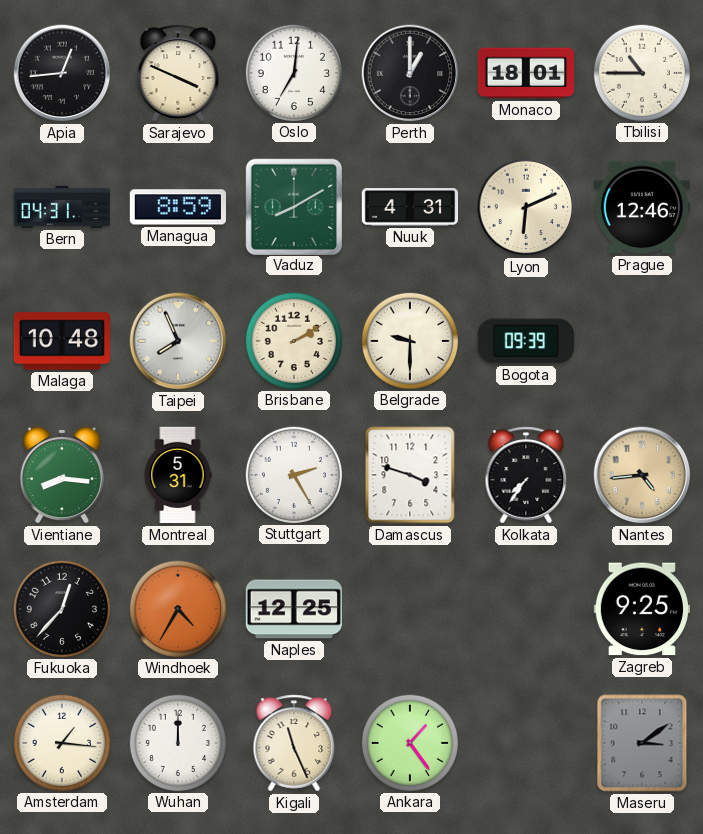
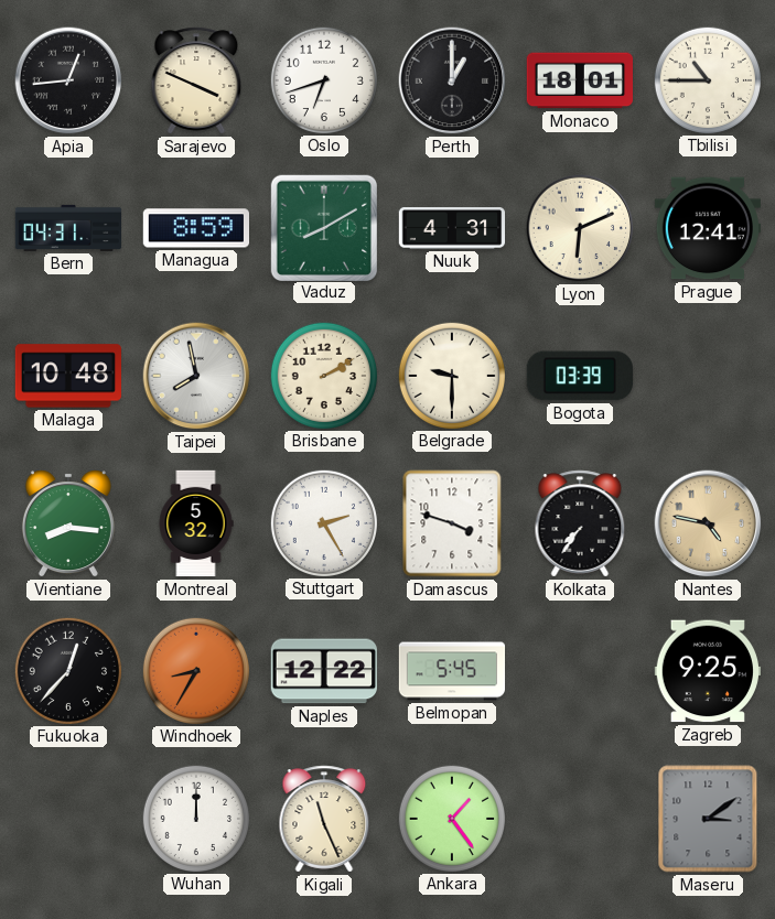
Oslo: 7:01 -> 6:42 (323, 79)
Prague: 12:46 -> 12:41 (707, 228)
Taipei: 7:56 -> 7:58 (196, 376)
Bogota: 09:39 -> 03:39 (580, 376)
Montreal: 5:31 -> 5:32 (196, 523)
Nantes: 4:44 -> 4:47 (708, 523)
Windhoek: 4:35 -> 8:35 (195, 670)
Naples: 12:25 -> 12:22 (323, 671)
Belmopan: none -> 5:45 (452, 671)
Amsterdam: 1:16 -> none (61, 742)
